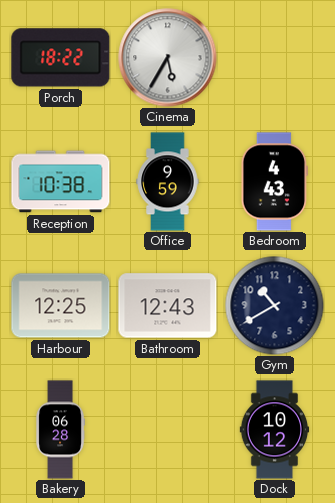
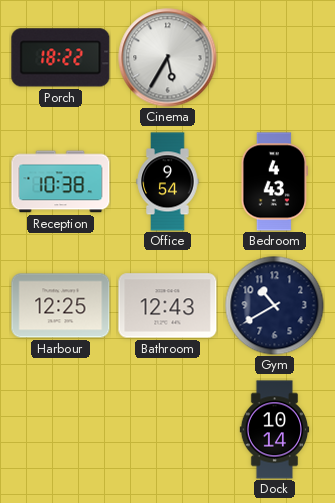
Office: 9:59 -> 9:54 (168, 182)
Bakery: 06:28 -> none (60, 430)
Dock: 10:12 -> 10:14 (275, 430)
